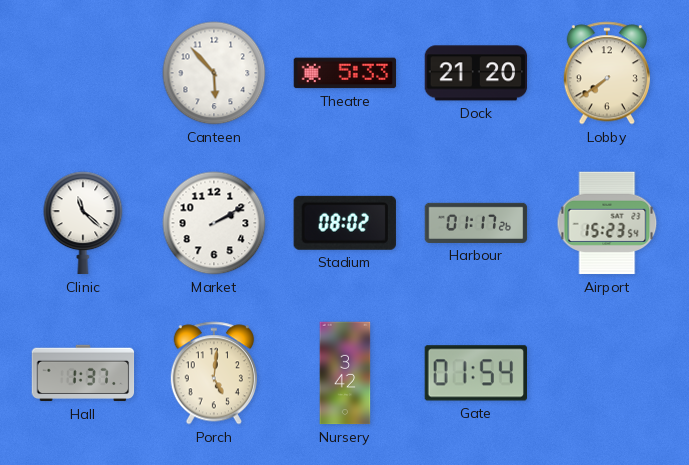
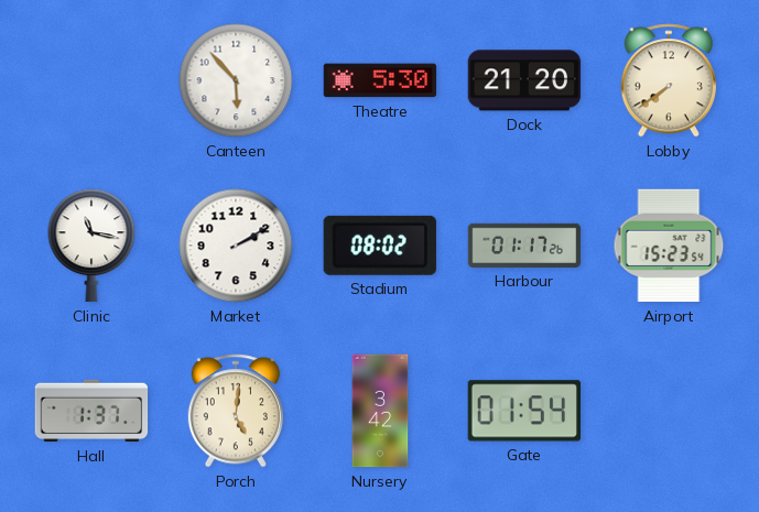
Theatre: 5:33 -> 5:30 (380, 80)
Clinic: 11:22 -> 11:17 (91, 246)
